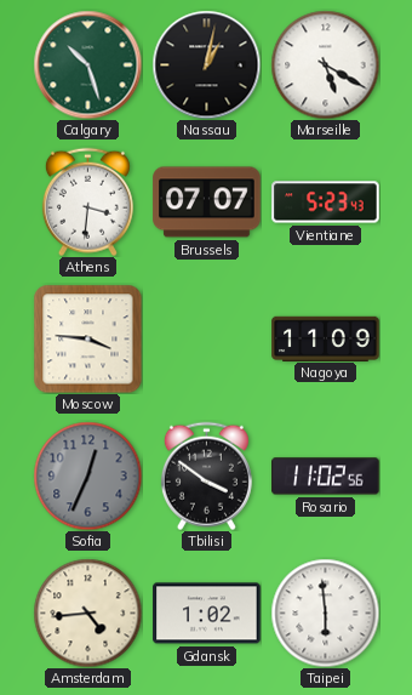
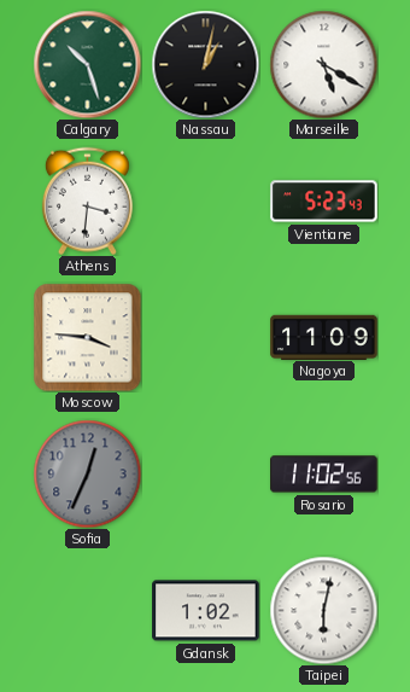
Brussels: 07:07 -> none (207, 203)
Tbilisi: 3:51 -> none (206, 475)
Amsterdam: 4:44 -> none (87, 613)
Taipei: 5:59 -> 6:02 (323, 610)
